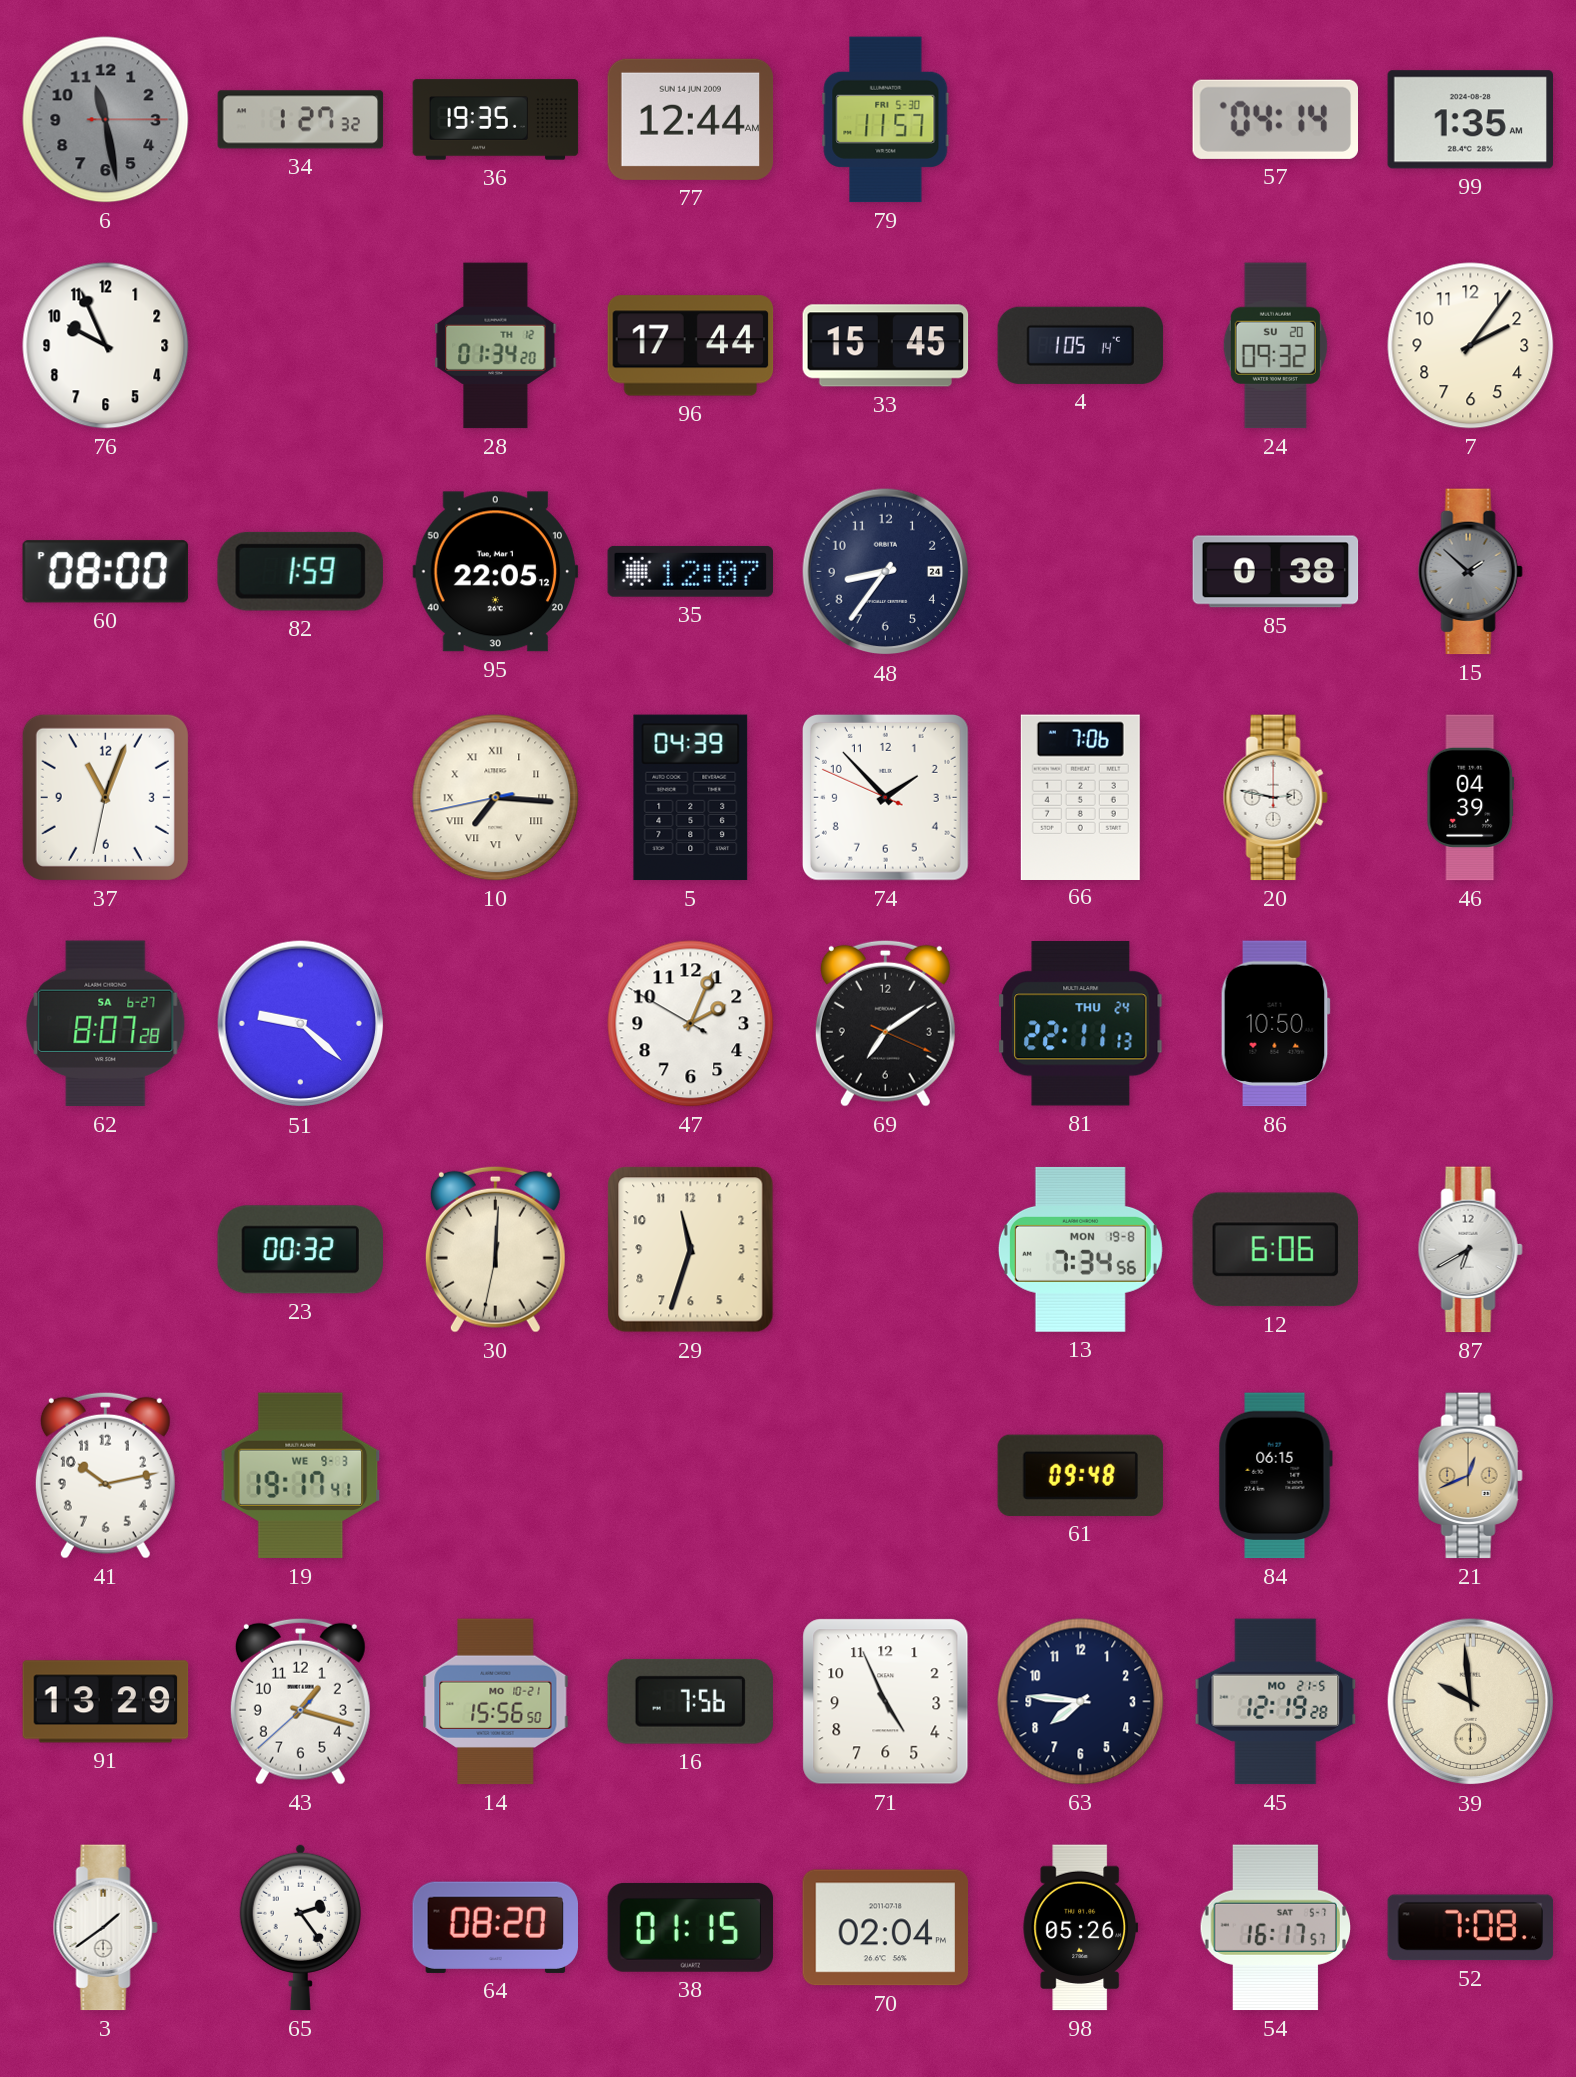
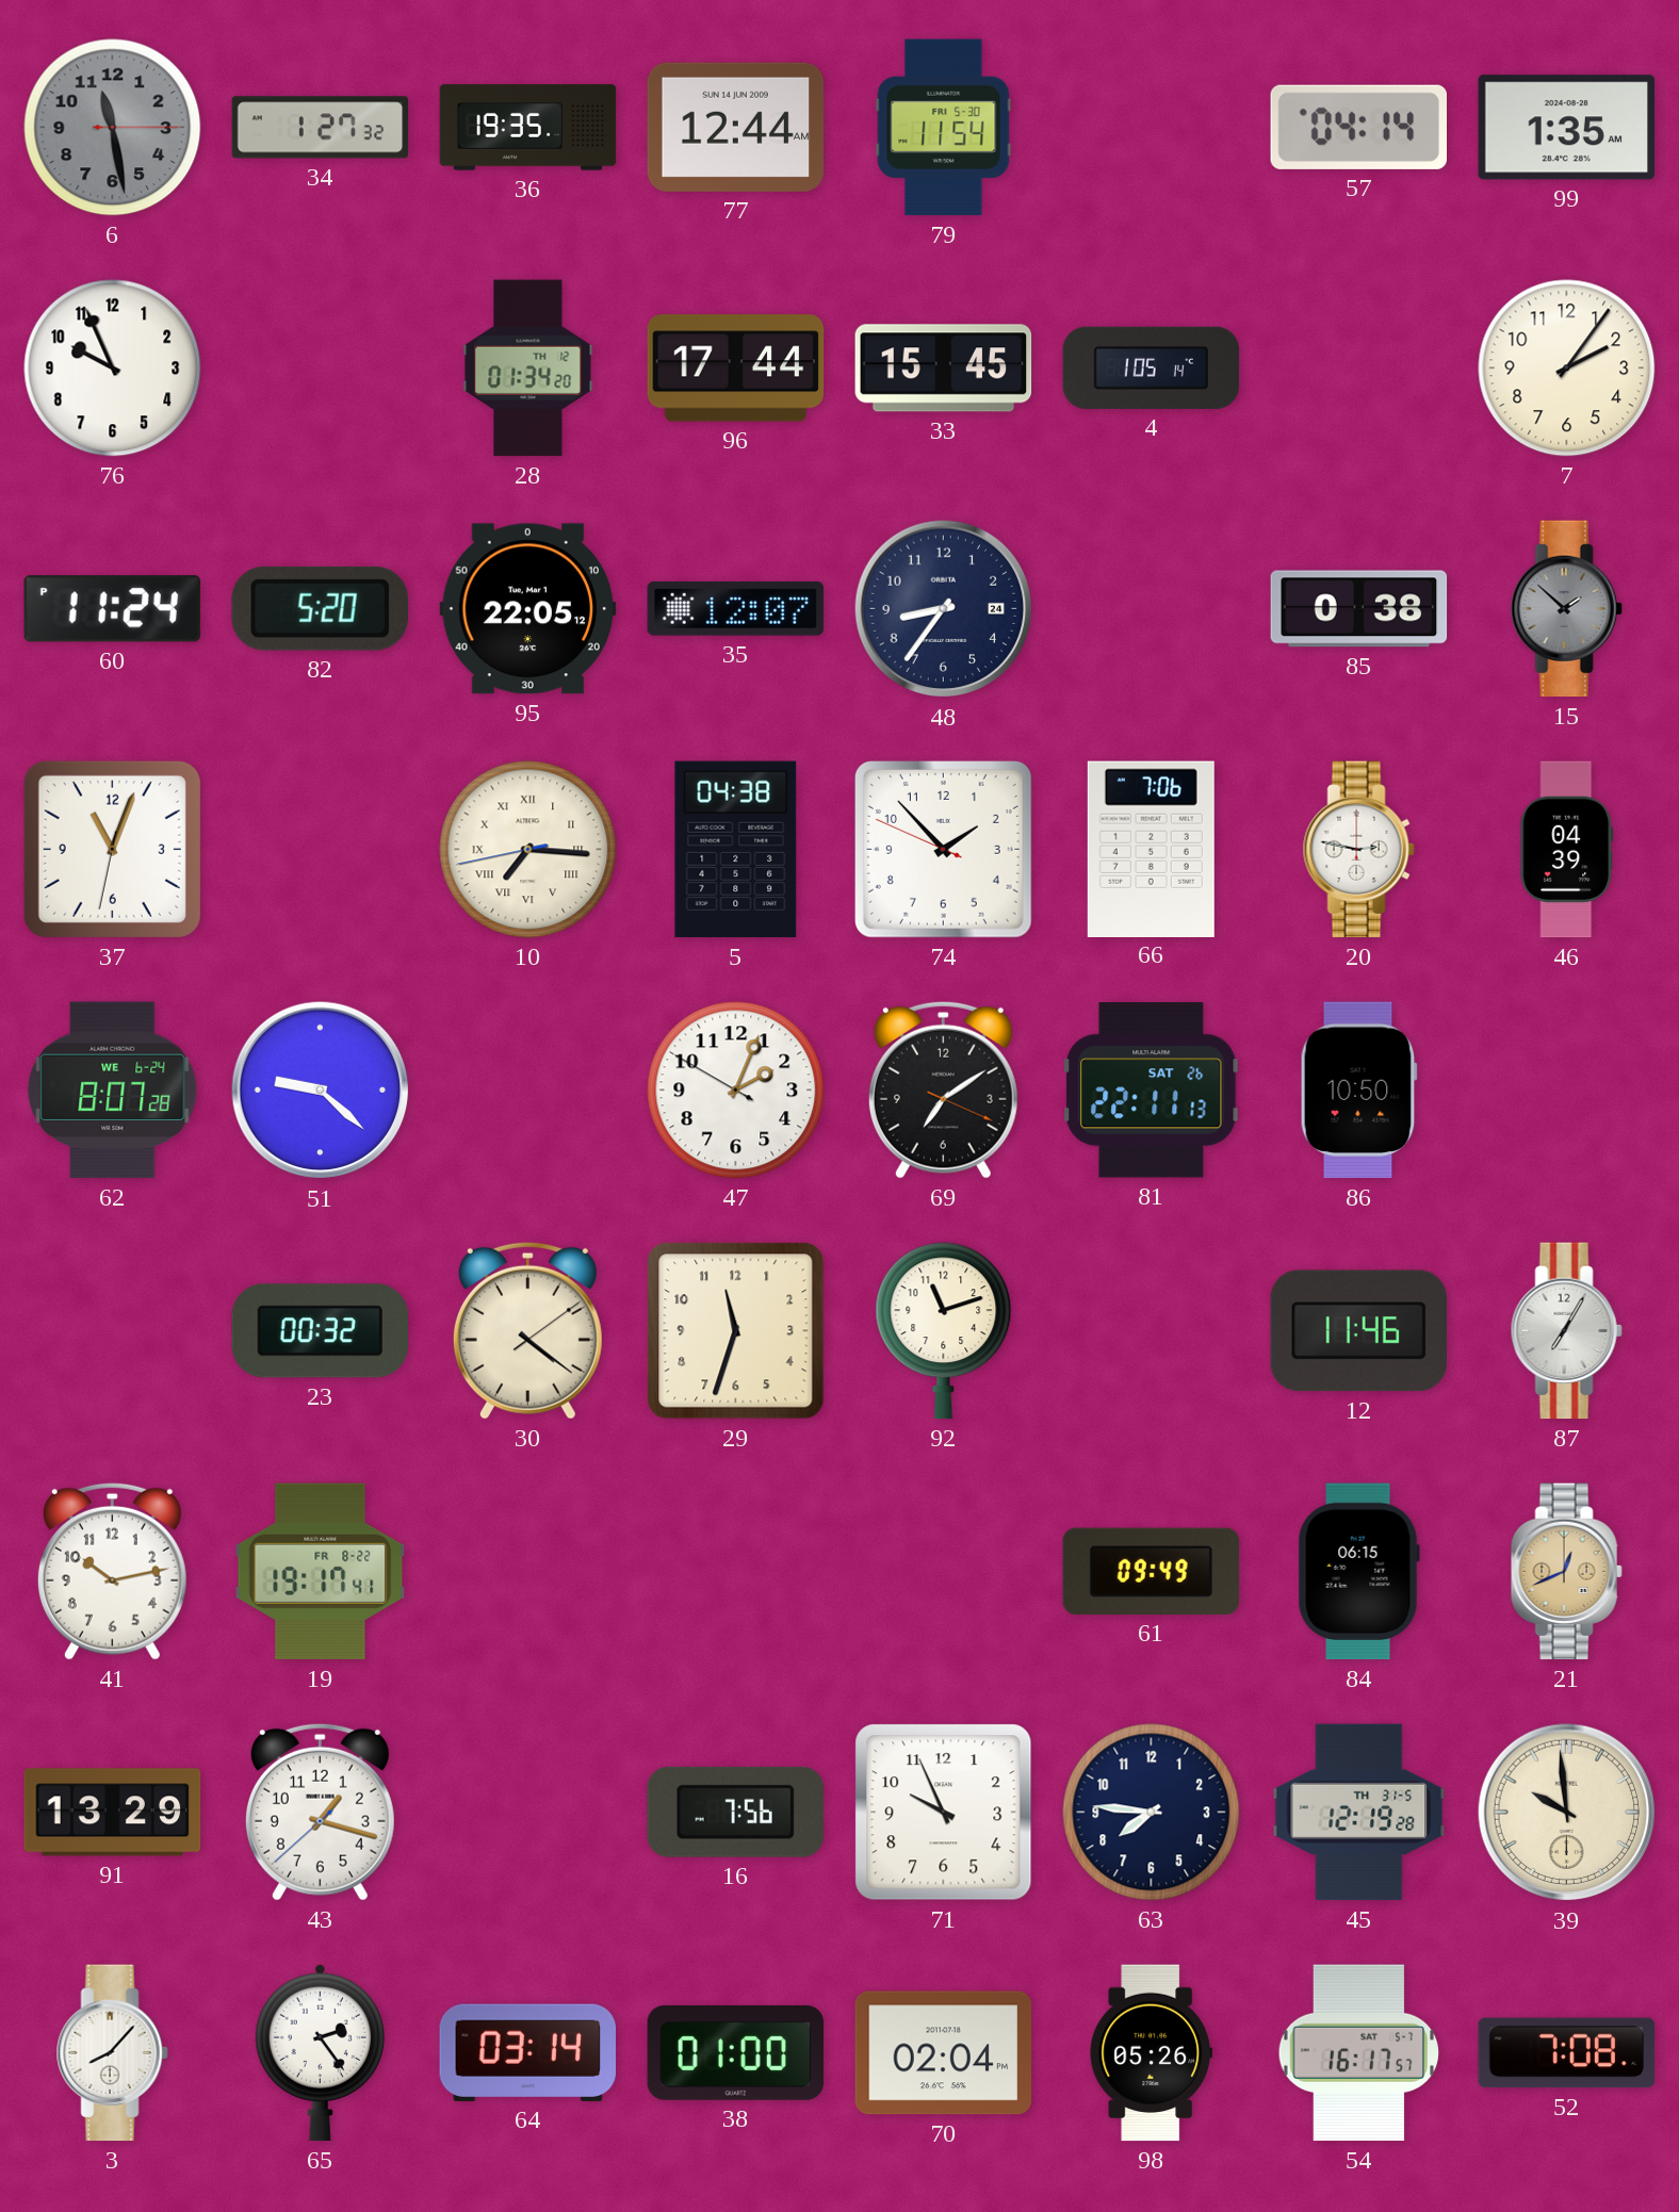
79: 11:57 -> 11:54 (944, 128)
24: 09:32 -> none (1275, 346)
60: 08:00 -> 11:24 (112, 609)
82: 1:59 -> 5:20 (320, 608)
5: 04:39 -> 04:38 (736, 850)
62 date: SA 6-27 -> WE 6-24 (113, 1091)
81 date: THU 24 -> SAT 26 (1152, 1091)
30: 12:00 -> 4:21 (527, 1330)
92: none -> 11:12 (944, 1331)
13: 7:34 -> none (1080, 1249)
12: 6:06 -> 11:46 (1358, 1331)
87: 6:40 -> 7:05 (1566, 1331)
19 date: WE 9-3 -> FR 8-22 (321, 1572)
61: 09:48 -> 09:49 (1152, 1571)
14: 15:56 -> none (496, 1702)
71: 4:56 -> 9:56 (944, 1813)
45 date: MO 21-5 -> TH 31-5 (1359, 1813)
3: 1:39 -> 8:07 (112, 2053)
64: 08:20 -> 03:14 (528, 2052)
38: 01:15 -> 01:00 (736, 2052)
